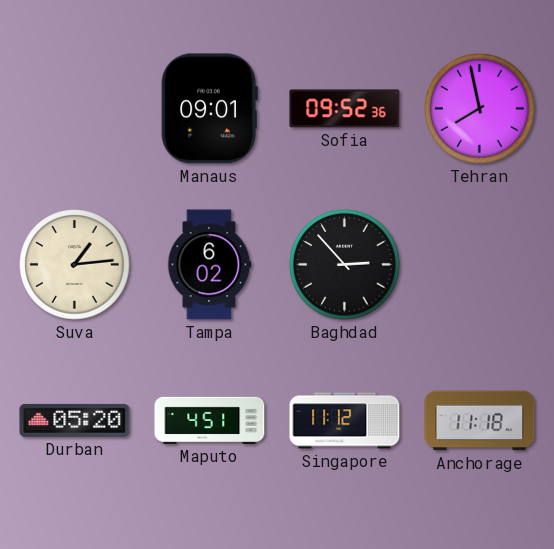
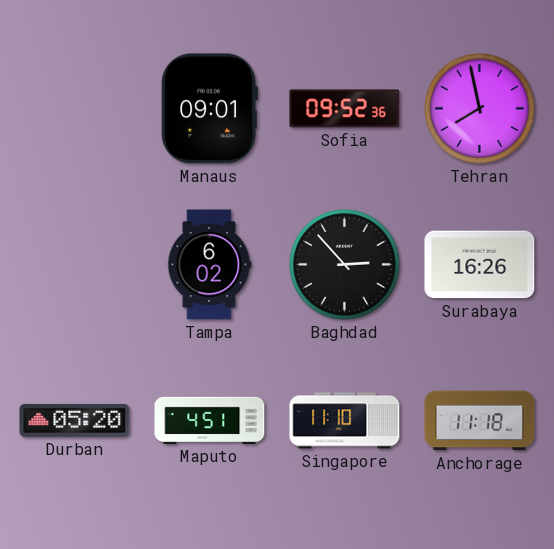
Suva: 1:14 -> none (75, 265)
Surabaya: none -> 16:26 (480, 265)
Singapore: 11:12 -> 11:10 (345, 421)
